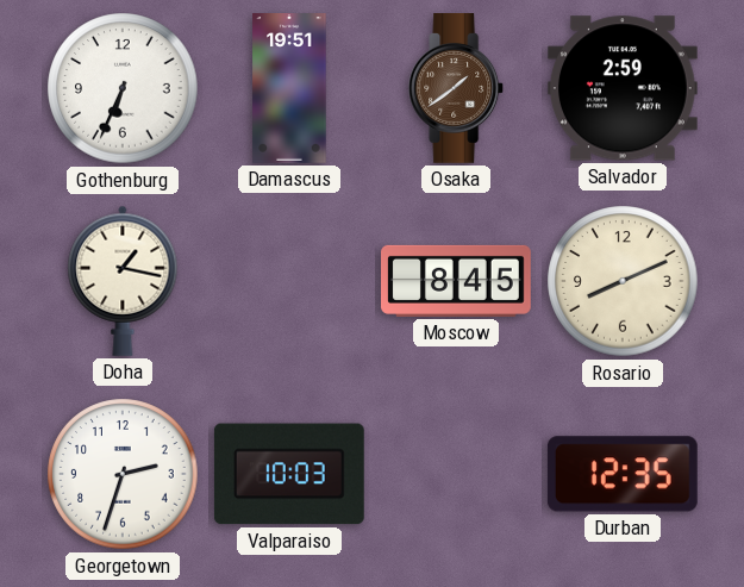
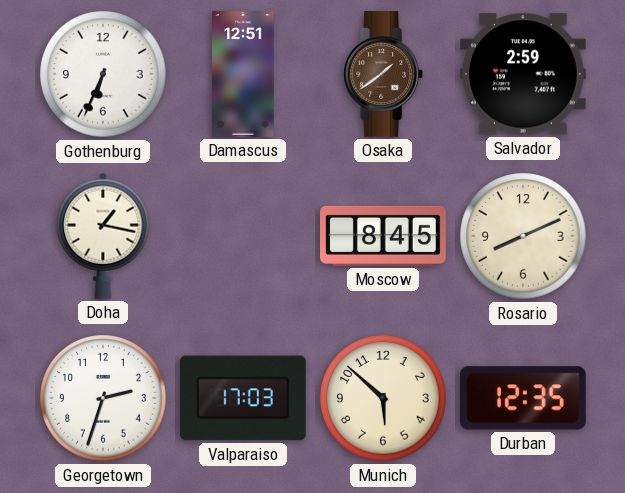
Damascus: 19:51 -> 12:51 (243, 74)
Valparaiso: 10:03 -> 17:03 (243, 398)
Munich: none -> 5:52 (383, 398)
